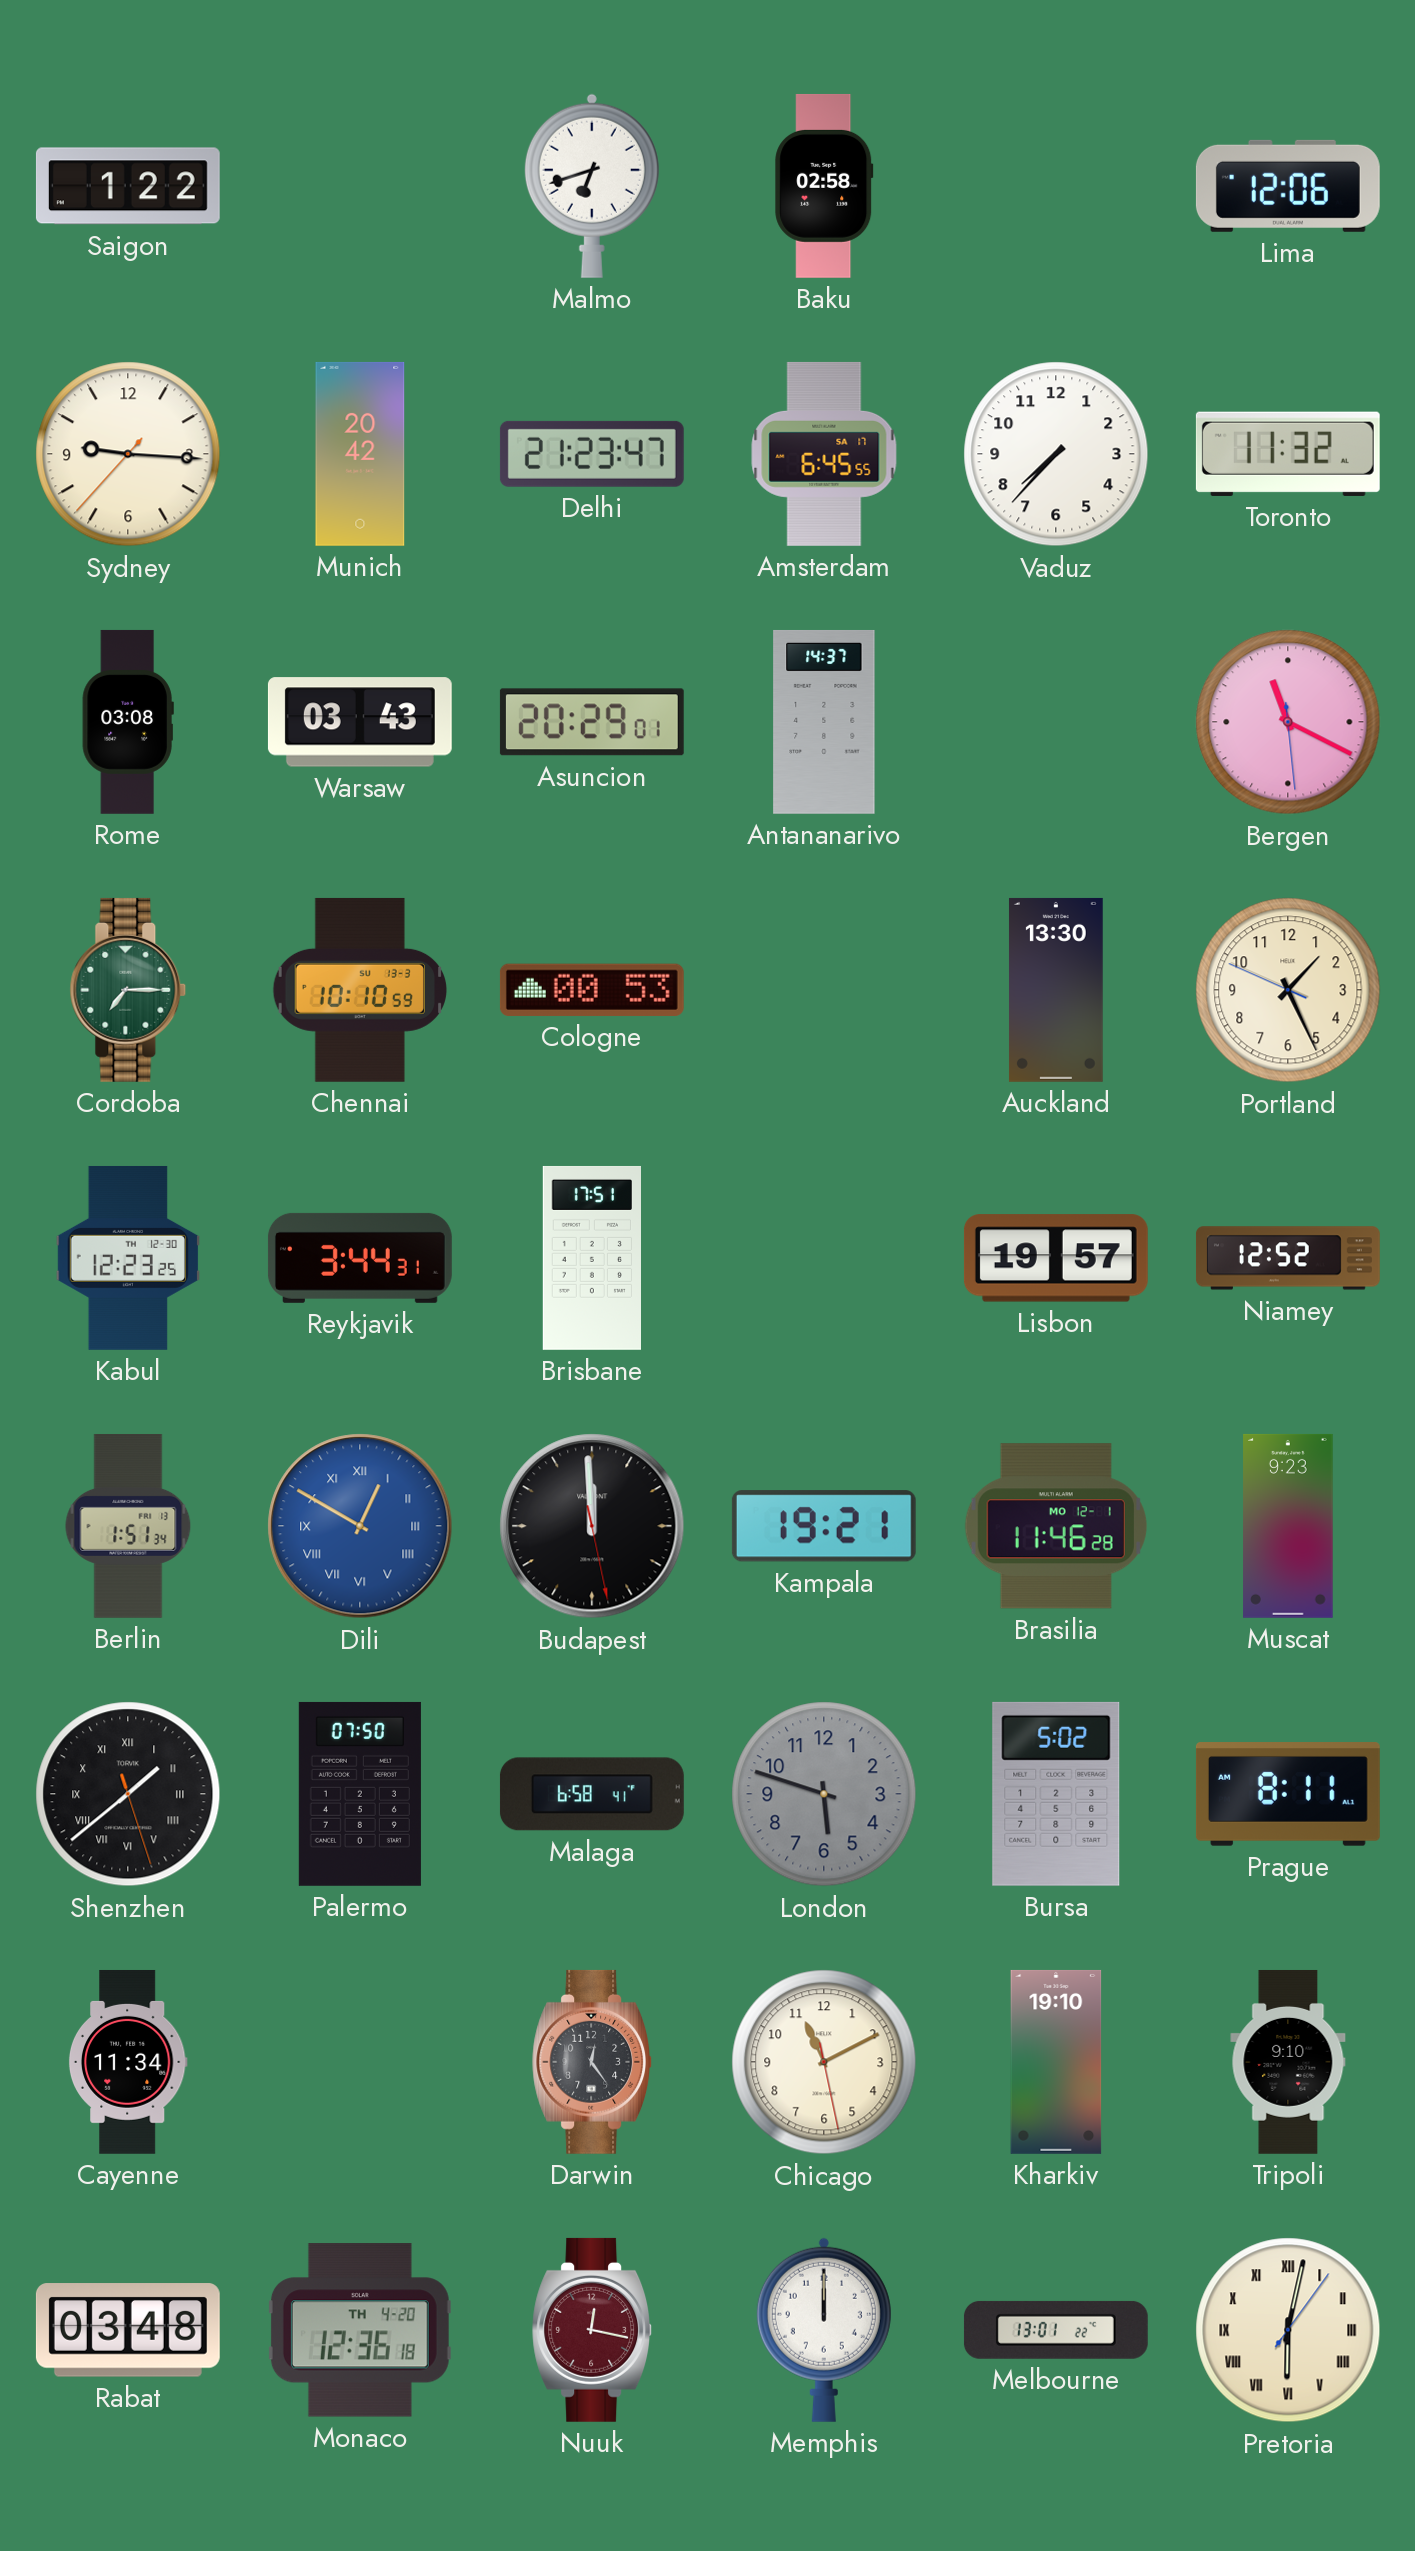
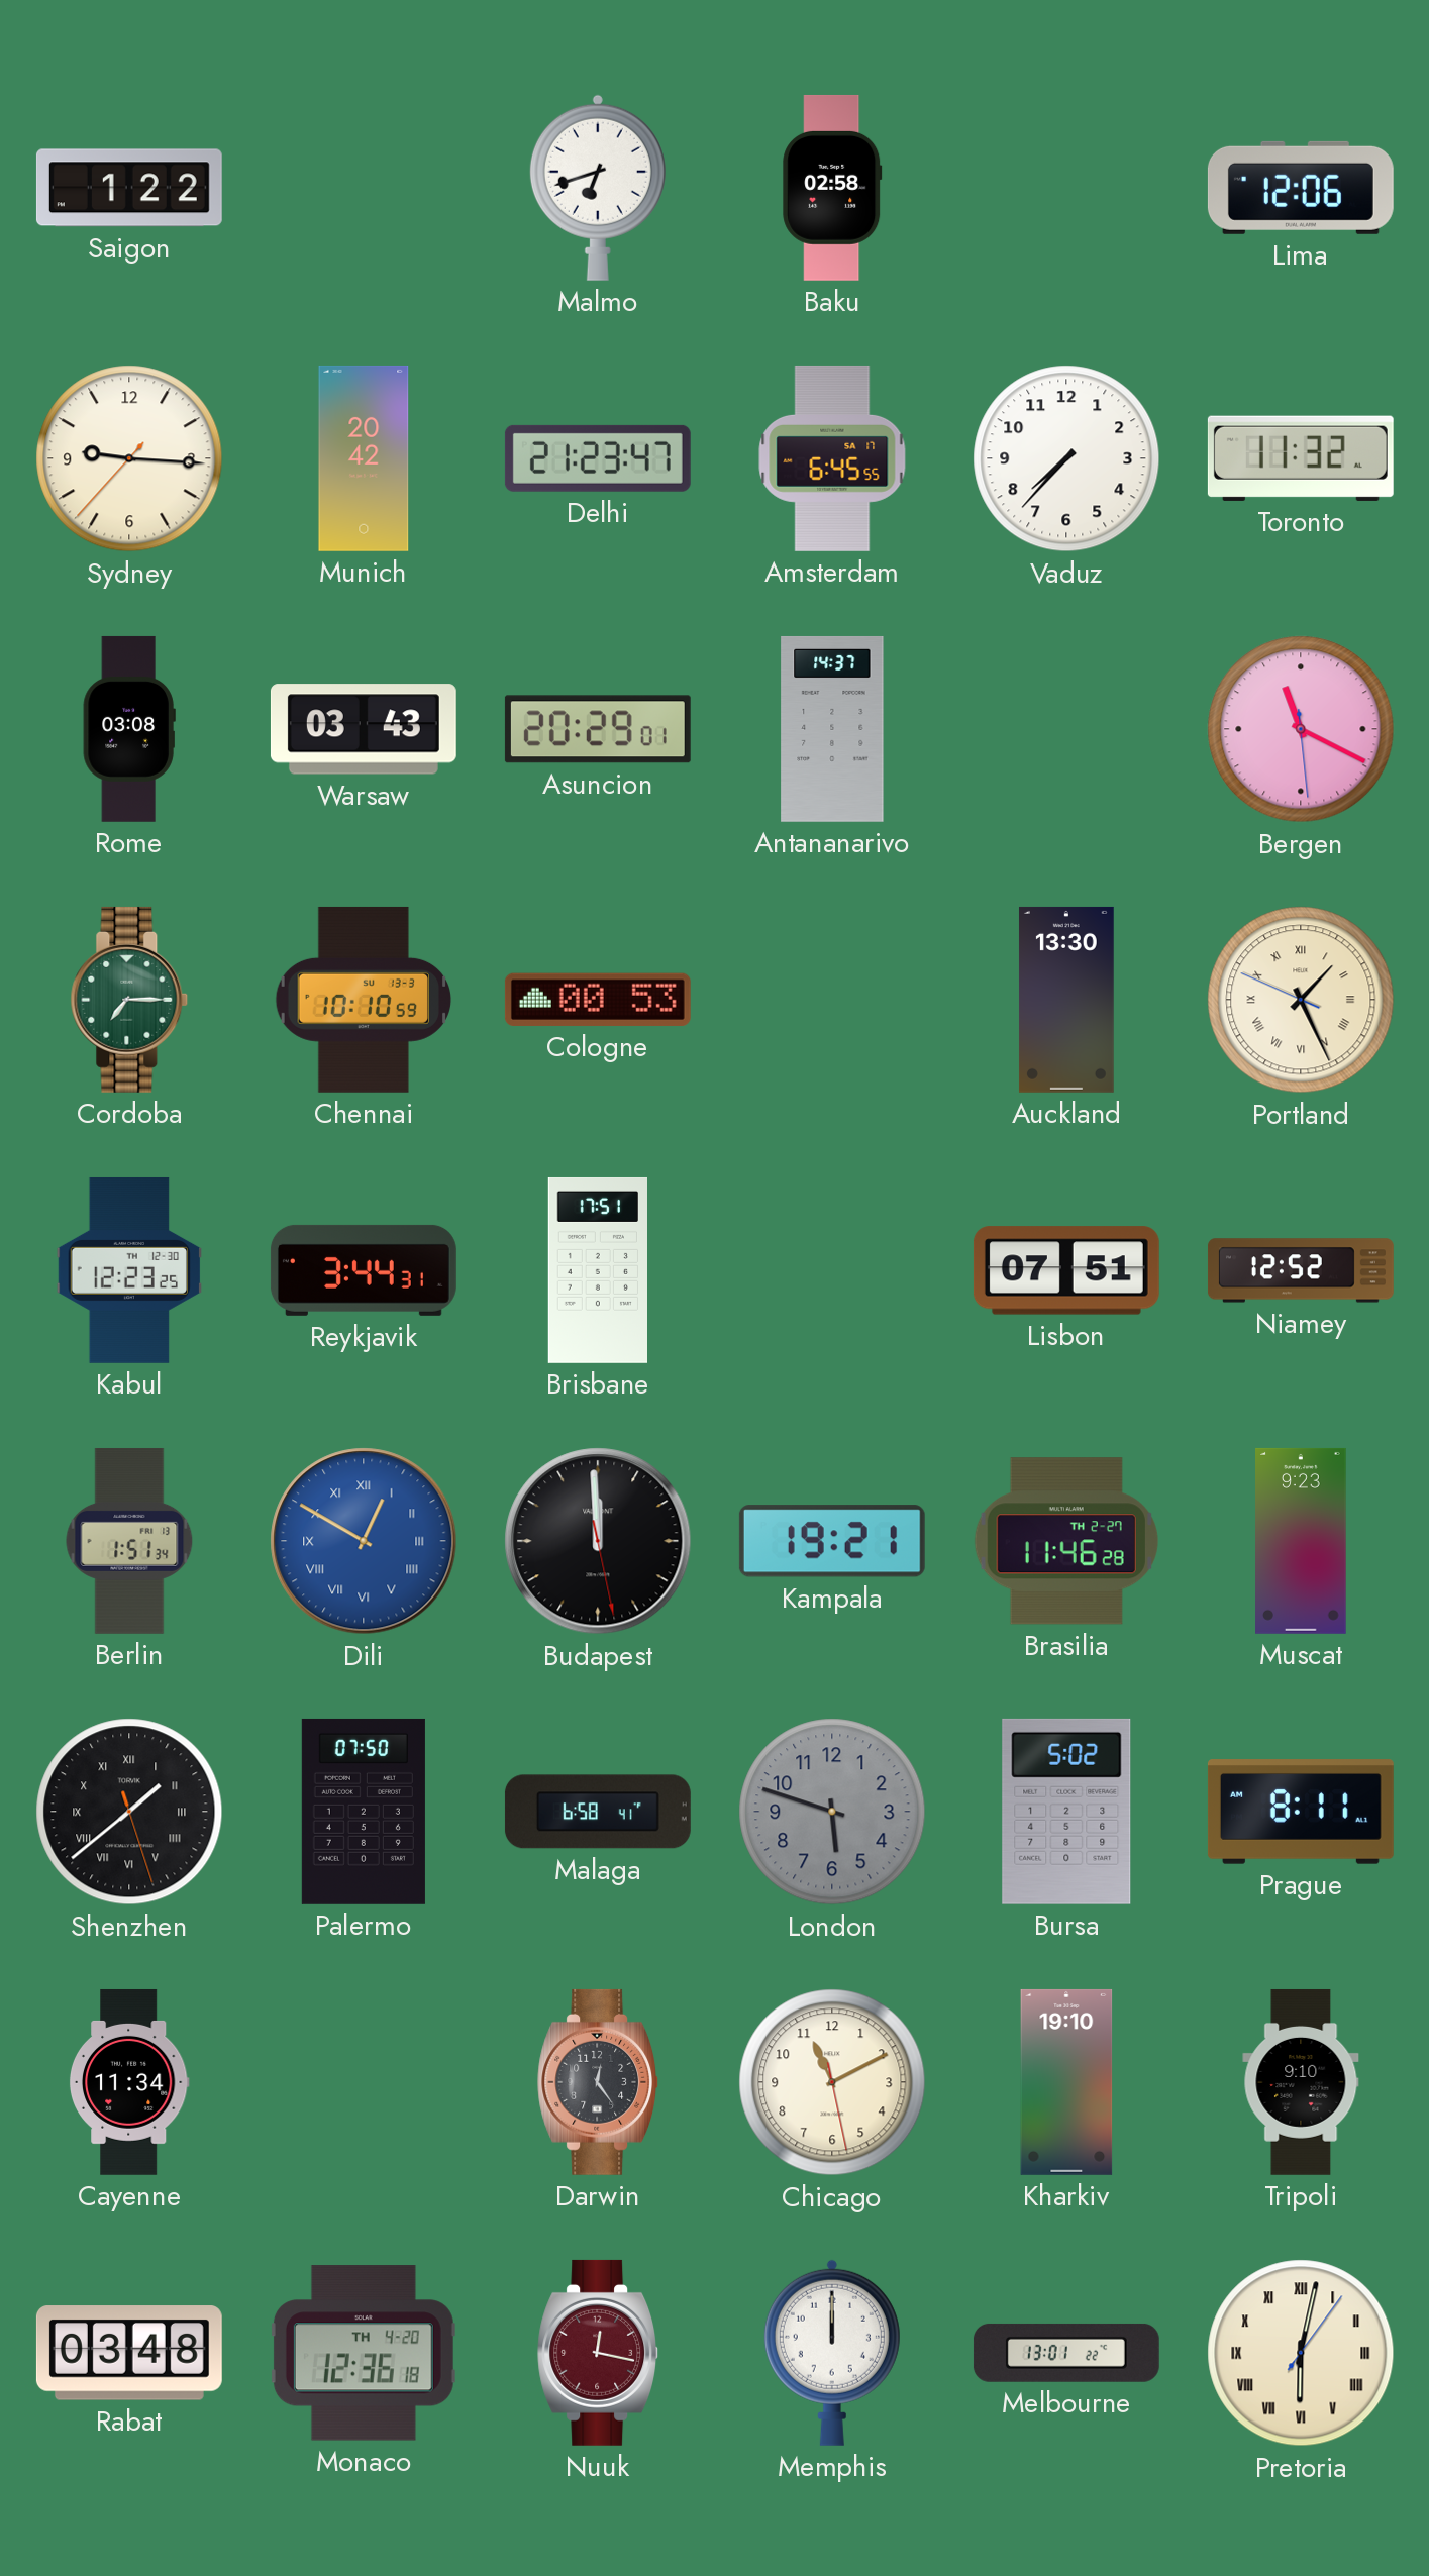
Portland numerals: Arabic -> Roman (1301, 1000)
Lisbon: 19:57 -> 07:51 (1066, 1270)
Brasilia date: MO 12-1 -> TH 2-27 (1066, 1541)
